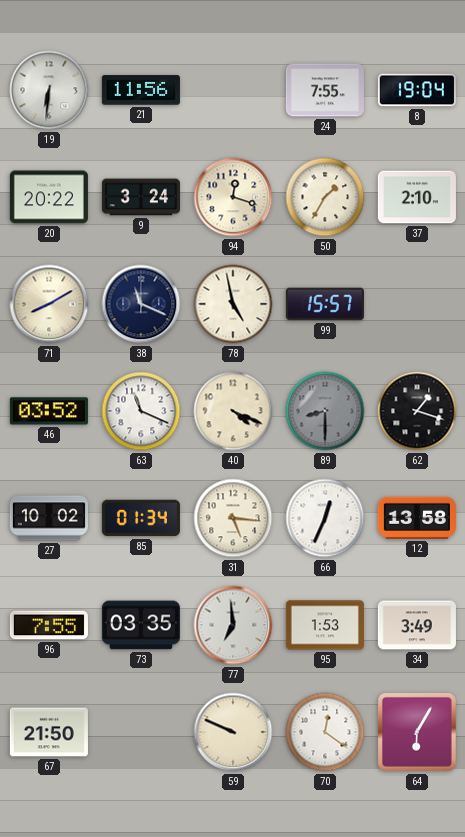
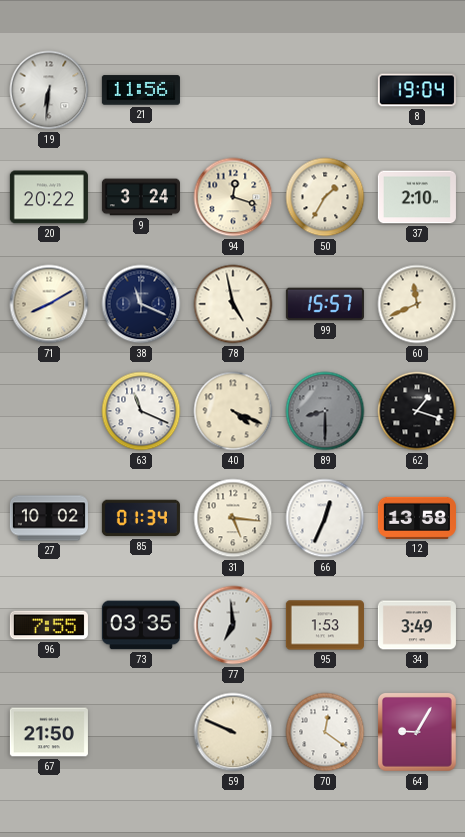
24: 7:55 -> none (325, 90)
60: none -> 11:41 (417, 304)
46: 03:52 -> none (49, 411)
64: 6:05 -> 9:05 (418, 733)
